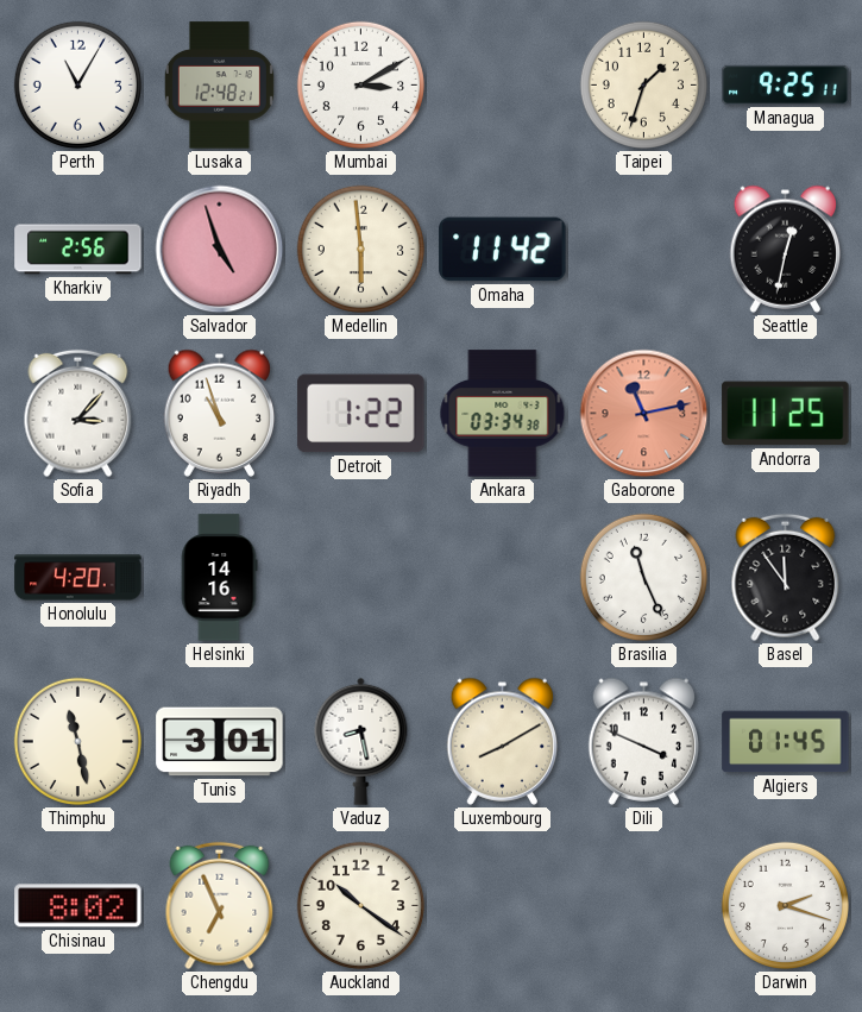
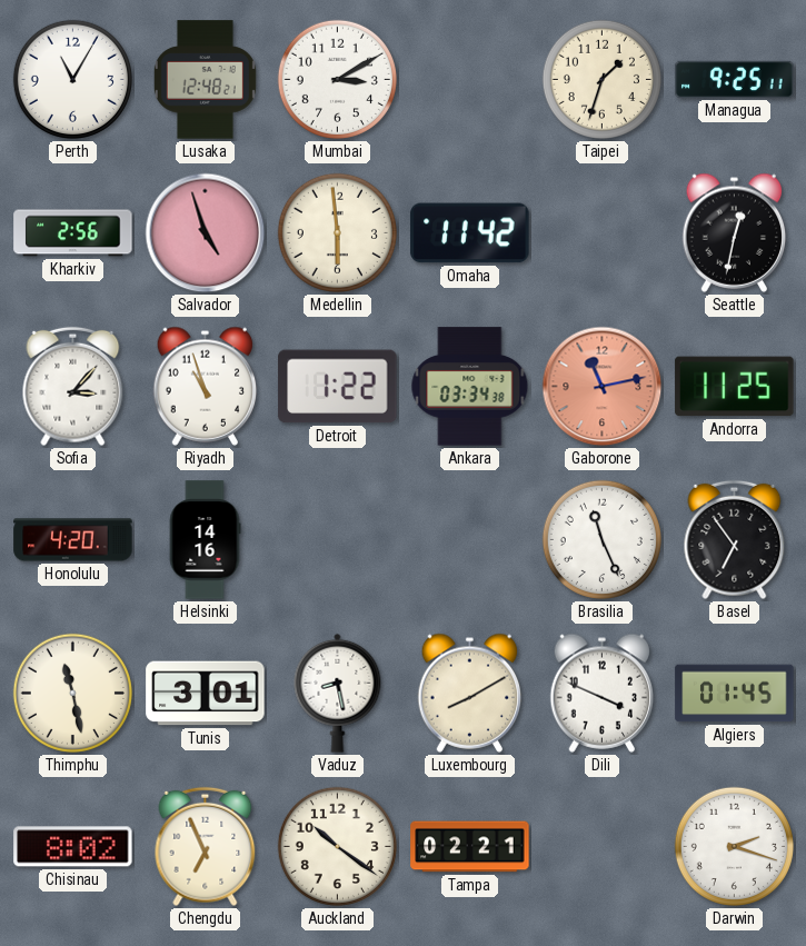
Basel: 11:54 -> 6:54 (735, 540)
Tampa: none -> 02:21 (470, 847)
